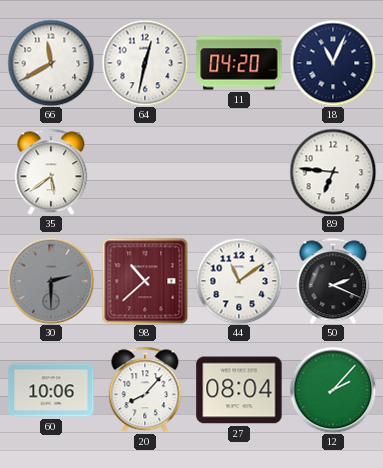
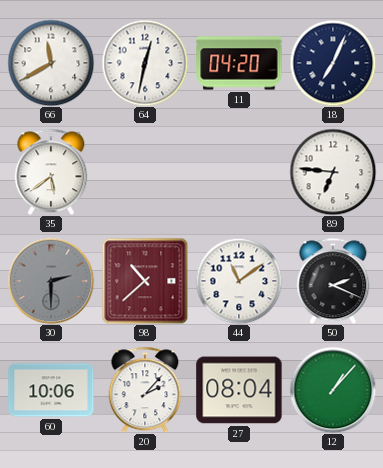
18: 11:04 -> 7:04 (333, 63)
20: 8:07 -> 2:07 (145, 390)
12: 2:07 -> 1:07 (333, 390)
